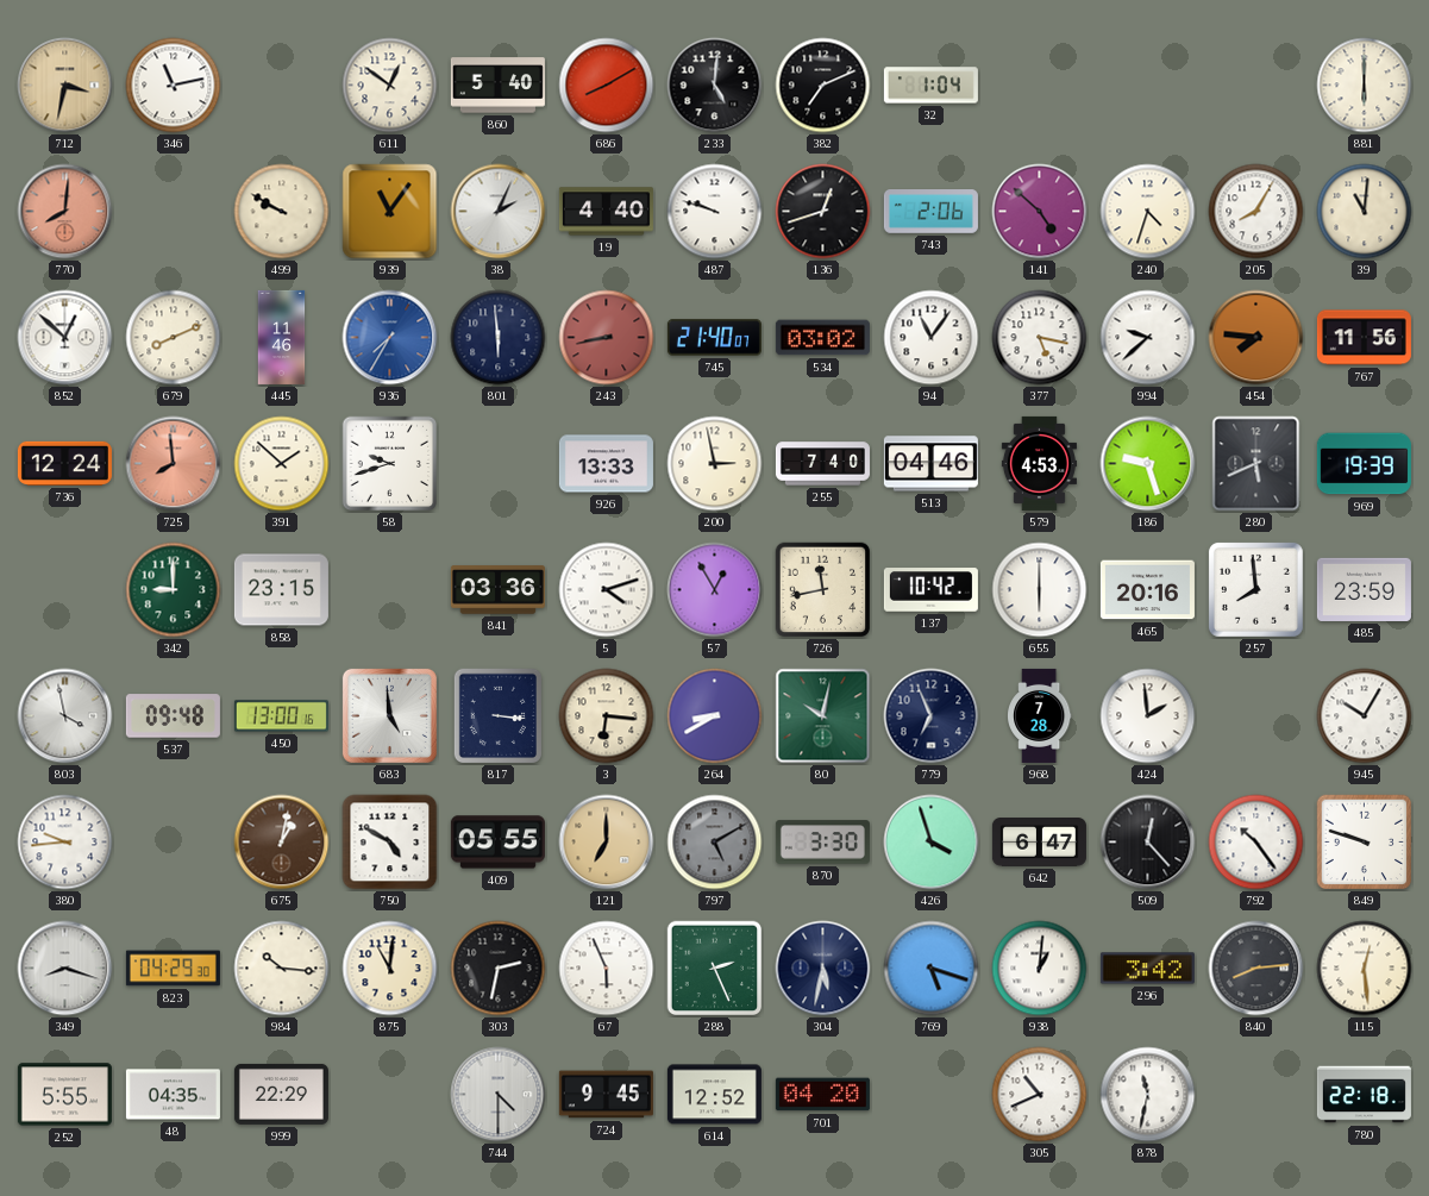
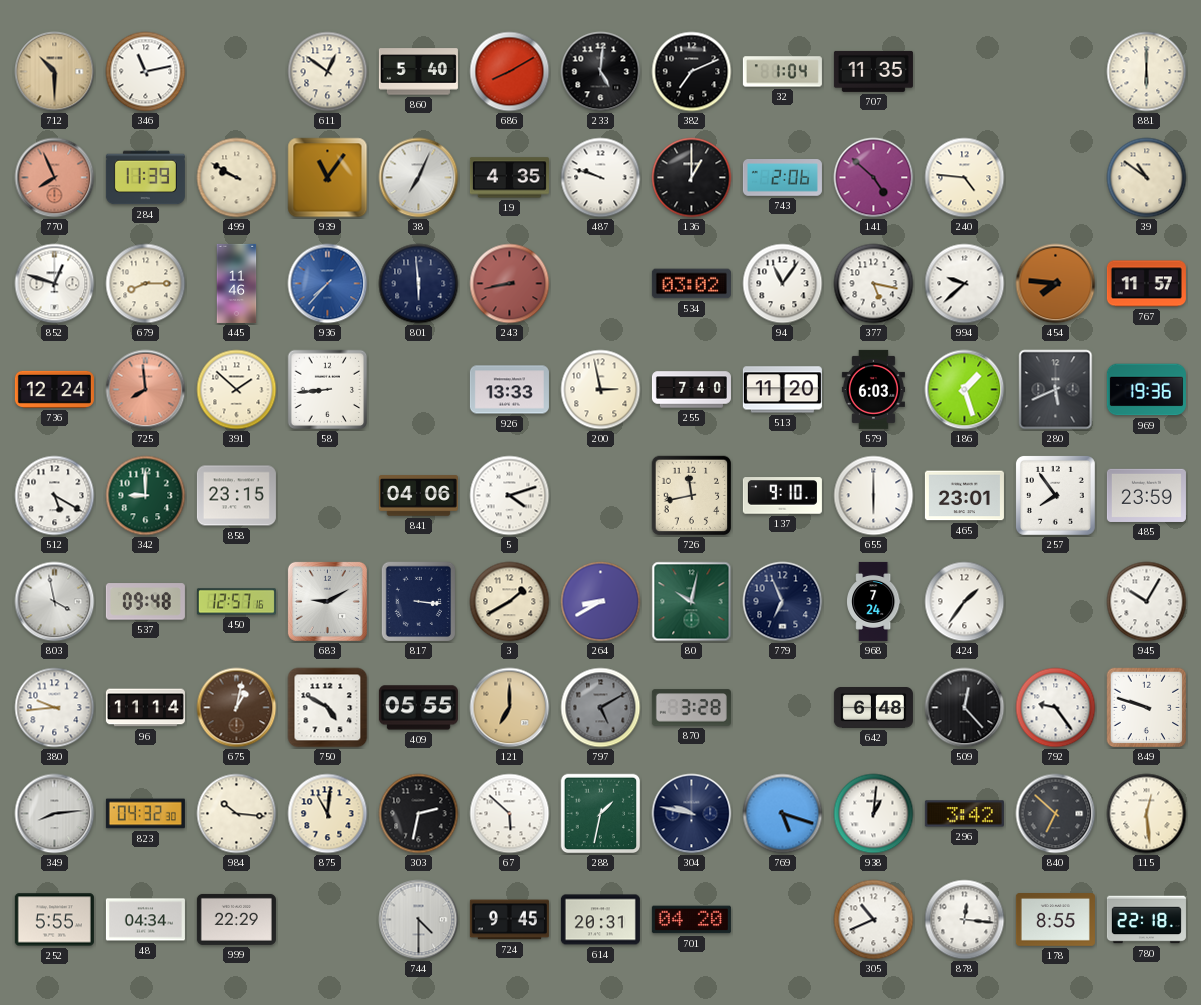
712: 3:32 -> 10:30 (55, 72)
707: none -> 11:35 (873, 71)
770: 8:01 -> 7:56 (55, 178)
284: none -> 11:39 (145, 178)
38: 2:04 -> 7:04 (419, 178)
19: 4:40 -> 4:35 (509, 178)
136: 12:42 -> 1:00 (692, 178)
240: 4:33 -> 4:46 (965, 178)
205: 8:05 -> none (1256, 212)
39: 11:01 -> 10:51 (1147, 178)
852: 12:52 -> 12:48 (55, 284)
679: 8:11 -> 8:15 (146, 284)
936: 7:35 -> 7:37 (328, 284)
745: 21:40 -> none (714, 338)
767: 11:56 -> 11:57 (1146, 284)
58: 9:42 -> 8:44 (328, 390)
513: 04:46 -> 11:20 (782, 390)
579: 4:53 -> 6:03 (873, 389)
186: 9:27 -> 1:27 (965, 390)
969: 19:39 -> 19:36 (1146, 390)
512: none -> 5:20 (55, 496)
841: 03:36 -> 04:06 (418, 496)
57: 12:55 -> none (715, 590)
137: 10:42 -> 9:10 (782, 496)
465: 20:16 -> 23:01 (964, 496)
257: 7:59 -> 7:54 (1055, 495)
450: 13:00 -> 12:57 (236, 602)
683: 4:59 -> 9:10 (327, 601)
3: 6:16 -> 1:40 (510, 602)
968: 7:28 -> 7:24 (874, 601)
424: 1:59 -> 1:36 (965, 602)
96: none -> 11:14 (145, 708)
870: 3:30 -> 3:28 (691, 708)
426: 3:57 -> none (932, 843)
642: 6:47 -> 6:48 (873, 708)
792: 10:24 -> 9:24 (1056, 708)
349: 8:18 -> 8:14 (55, 814)
823: 04:29 -> 04:32 (145, 814)
67: 5:56 -> 5:52 (510, 814)
288: 2:26 -> 1:32 (601, 814)
304: 5:32 -> 9:47 (692, 814)
840: 8:14 -> 6:52 (1056, 814)
48: 04:35 -> 04:34 (145, 920)
614: 12:52 -> 20:31 (600, 920)
878: 11:32 -> 12:16 (965, 920)
178: none -> 8:55 (1055, 920)
